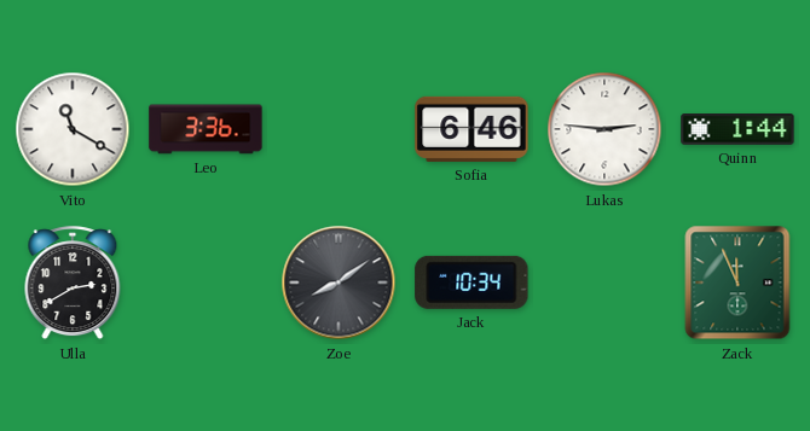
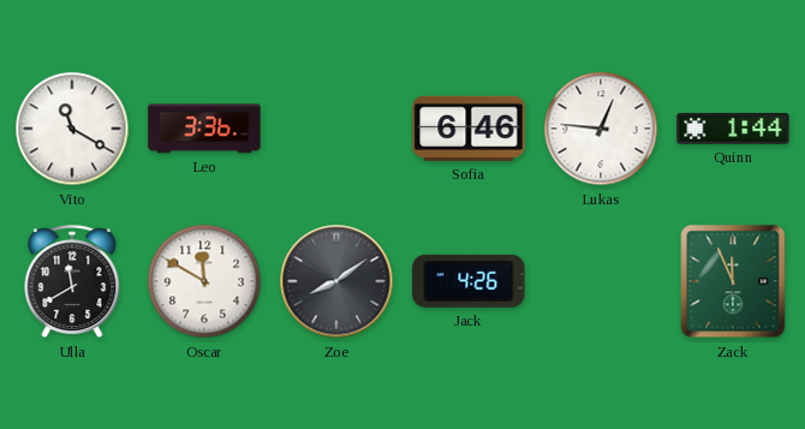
Lukas: 2:46 -> 12:46 (601, 129)
Ulla: 2:40 -> 11:40 (72, 282)
Oscar: none -> 11:50 (204, 281)
Jack: 10:34 -> 4:26 (469, 281)
